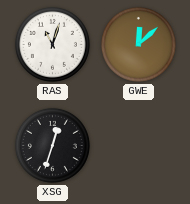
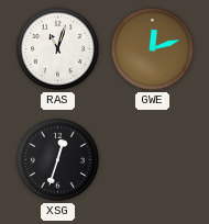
GWE: 12:08 -> 12:12 (152, 48)
